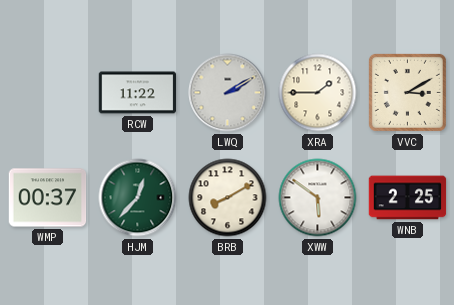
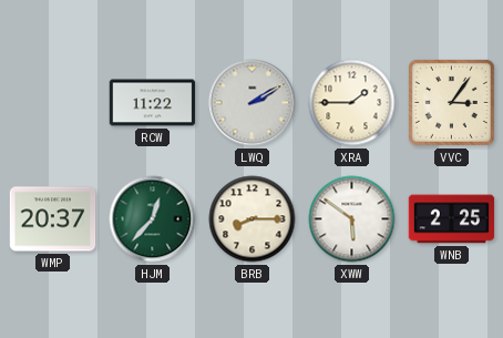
VVC: 3:10 -> 3:06 (451, 102)
WMP: 00:37 -> 20:37 (53, 219)
BRB: 8:10 -> 8:15 (253, 219)
